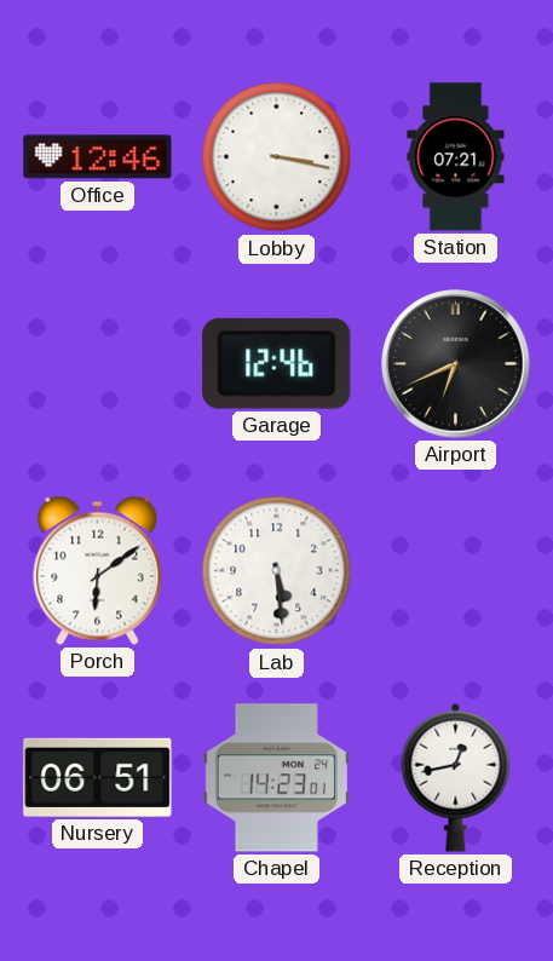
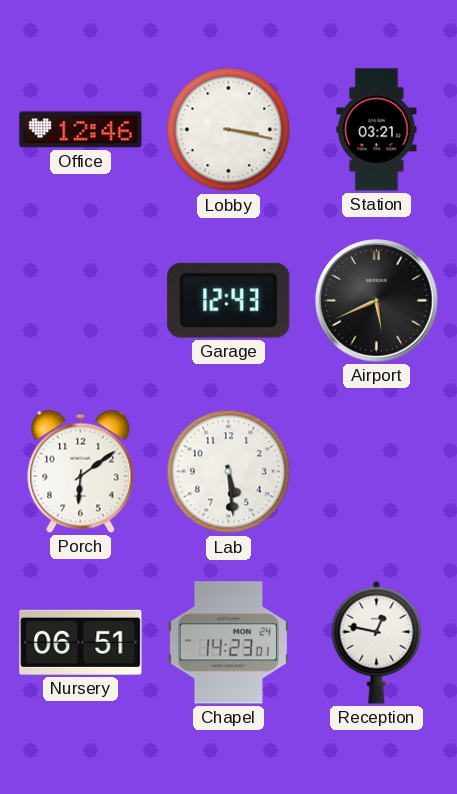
Station: 07:21 -> 03:21 (377, 130)
Garage: 12:46 -> 12:43 (229, 300)
Airport: 6:41 -> 5:41 (377, 301)
Reception: 12:43 -> 12:47 (377, 642)
